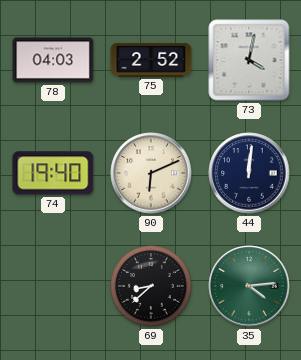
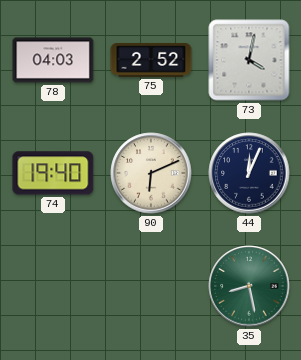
44: 12:01 -> 12:04 (249, 173)
69: 8:38 -> none (152, 287)
35: 4:14 -> 8:28 (249, 286)
